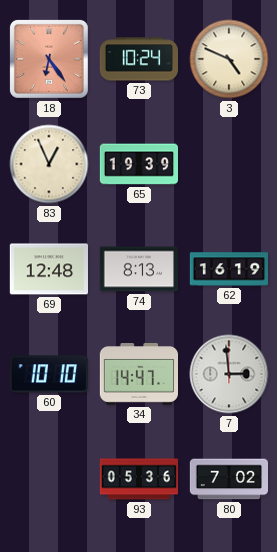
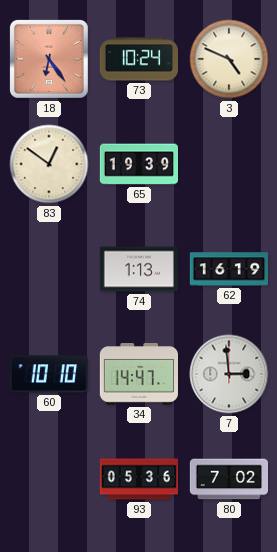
83: 12:56 -> 12:51 (49, 164)
69: 12:48 -> none (48, 269)
74: 8:13 -> 1:13 (138, 269)
